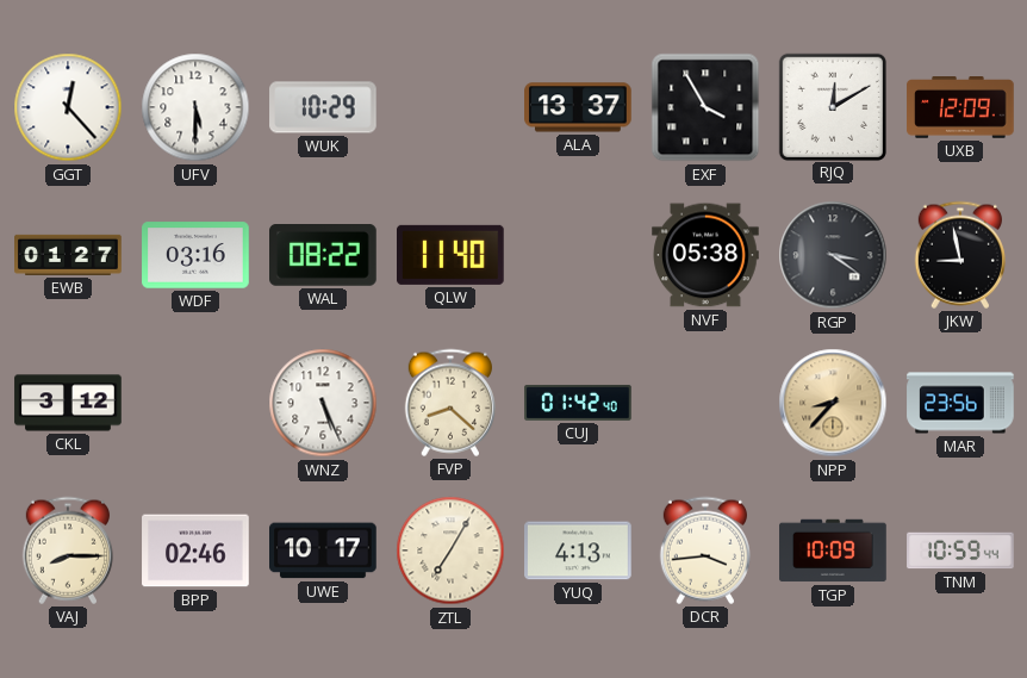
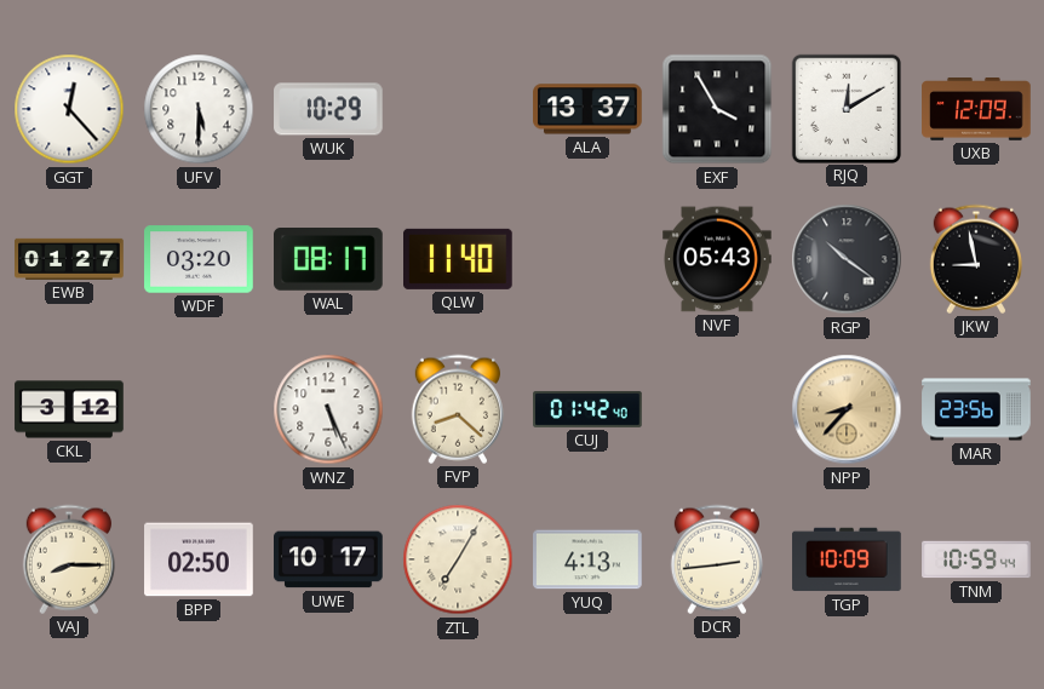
WDF: 03:16 -> 03:20 (199, 259)
WAL: 08:22 -> 08:17 (329, 260)
NVF: 05:38 -> 05:43 (717, 259)
RGP: 3:21 -> 10:21 (847, 259)
BPP: 02:46 -> 02:50 (199, 559)
DCR: 3:44 -> 2:44 (716, 559)
